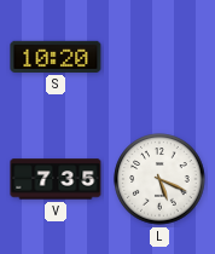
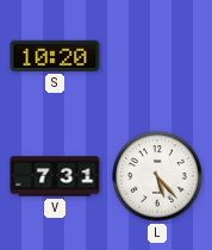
V: 7:35 -> 7:31 (55, 176)
L: 5:19 -> 5:23 (157, 176)
